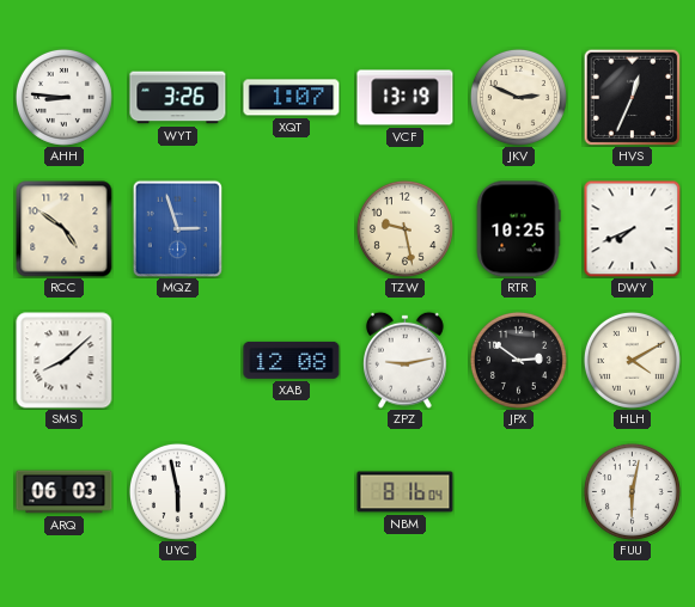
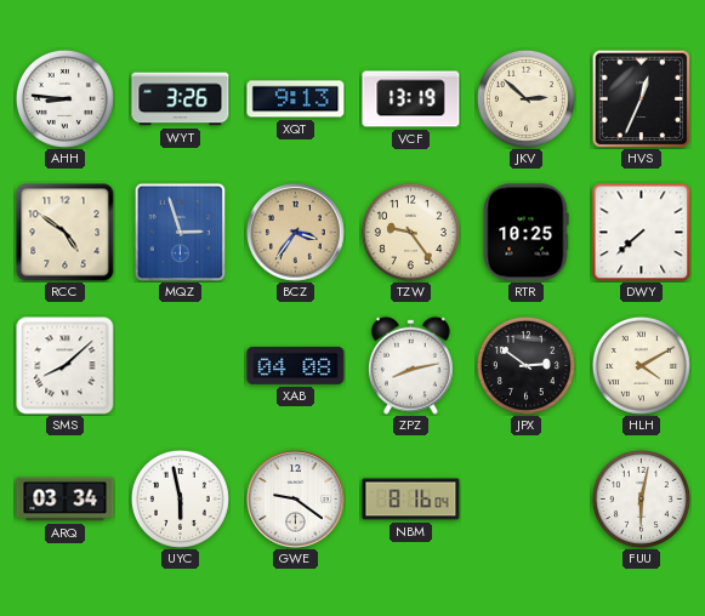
XQT: 1:07 -> 9:13 (296, 99)
JKV: 2:49 -> 2:52 (525, 98)
BCZ: none -> 3:36 (296, 233)
TZW: 9:28 -> 9:24 (410, 232)
DWY: 7:41 -> 7:38 (641, 232)
XAB: 12:08 -> 04:08 (296, 365)
ZPZ: 9:13 -> 8:13 (411, 365)
ARQ: 06:03 -> 03:34 (66, 500)
GWE: none -> 9:21 (296, 500)
